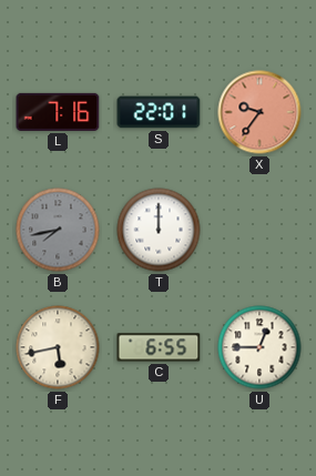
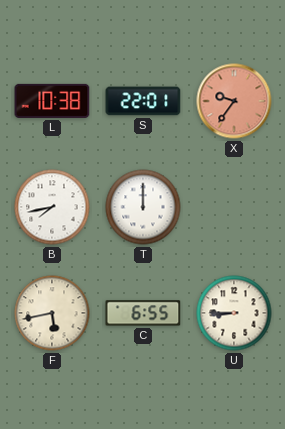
L: 7:16 -> 10:38 (52, 101)
B dial: grey -> white (52, 207)
U: 12:45 -> 8:45 (234, 313)
